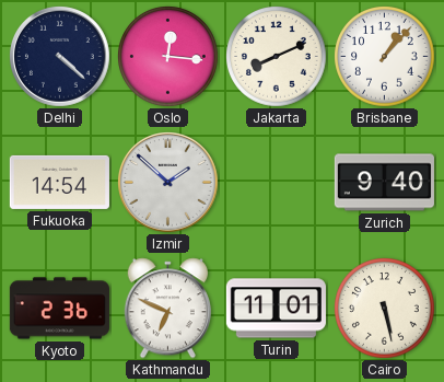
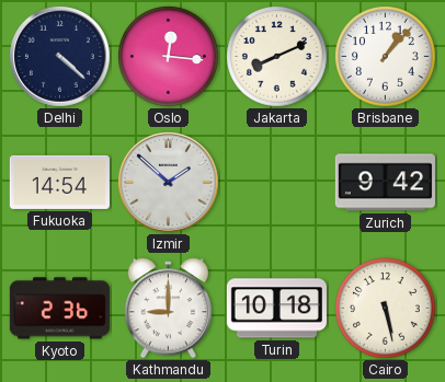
Zurich: 9:40 -> 9:42 (385, 183)
Kathmandu: 6:49 -> 9:00 (168, 309)
Turin: 11:01 -> 10:18 (276, 309)
